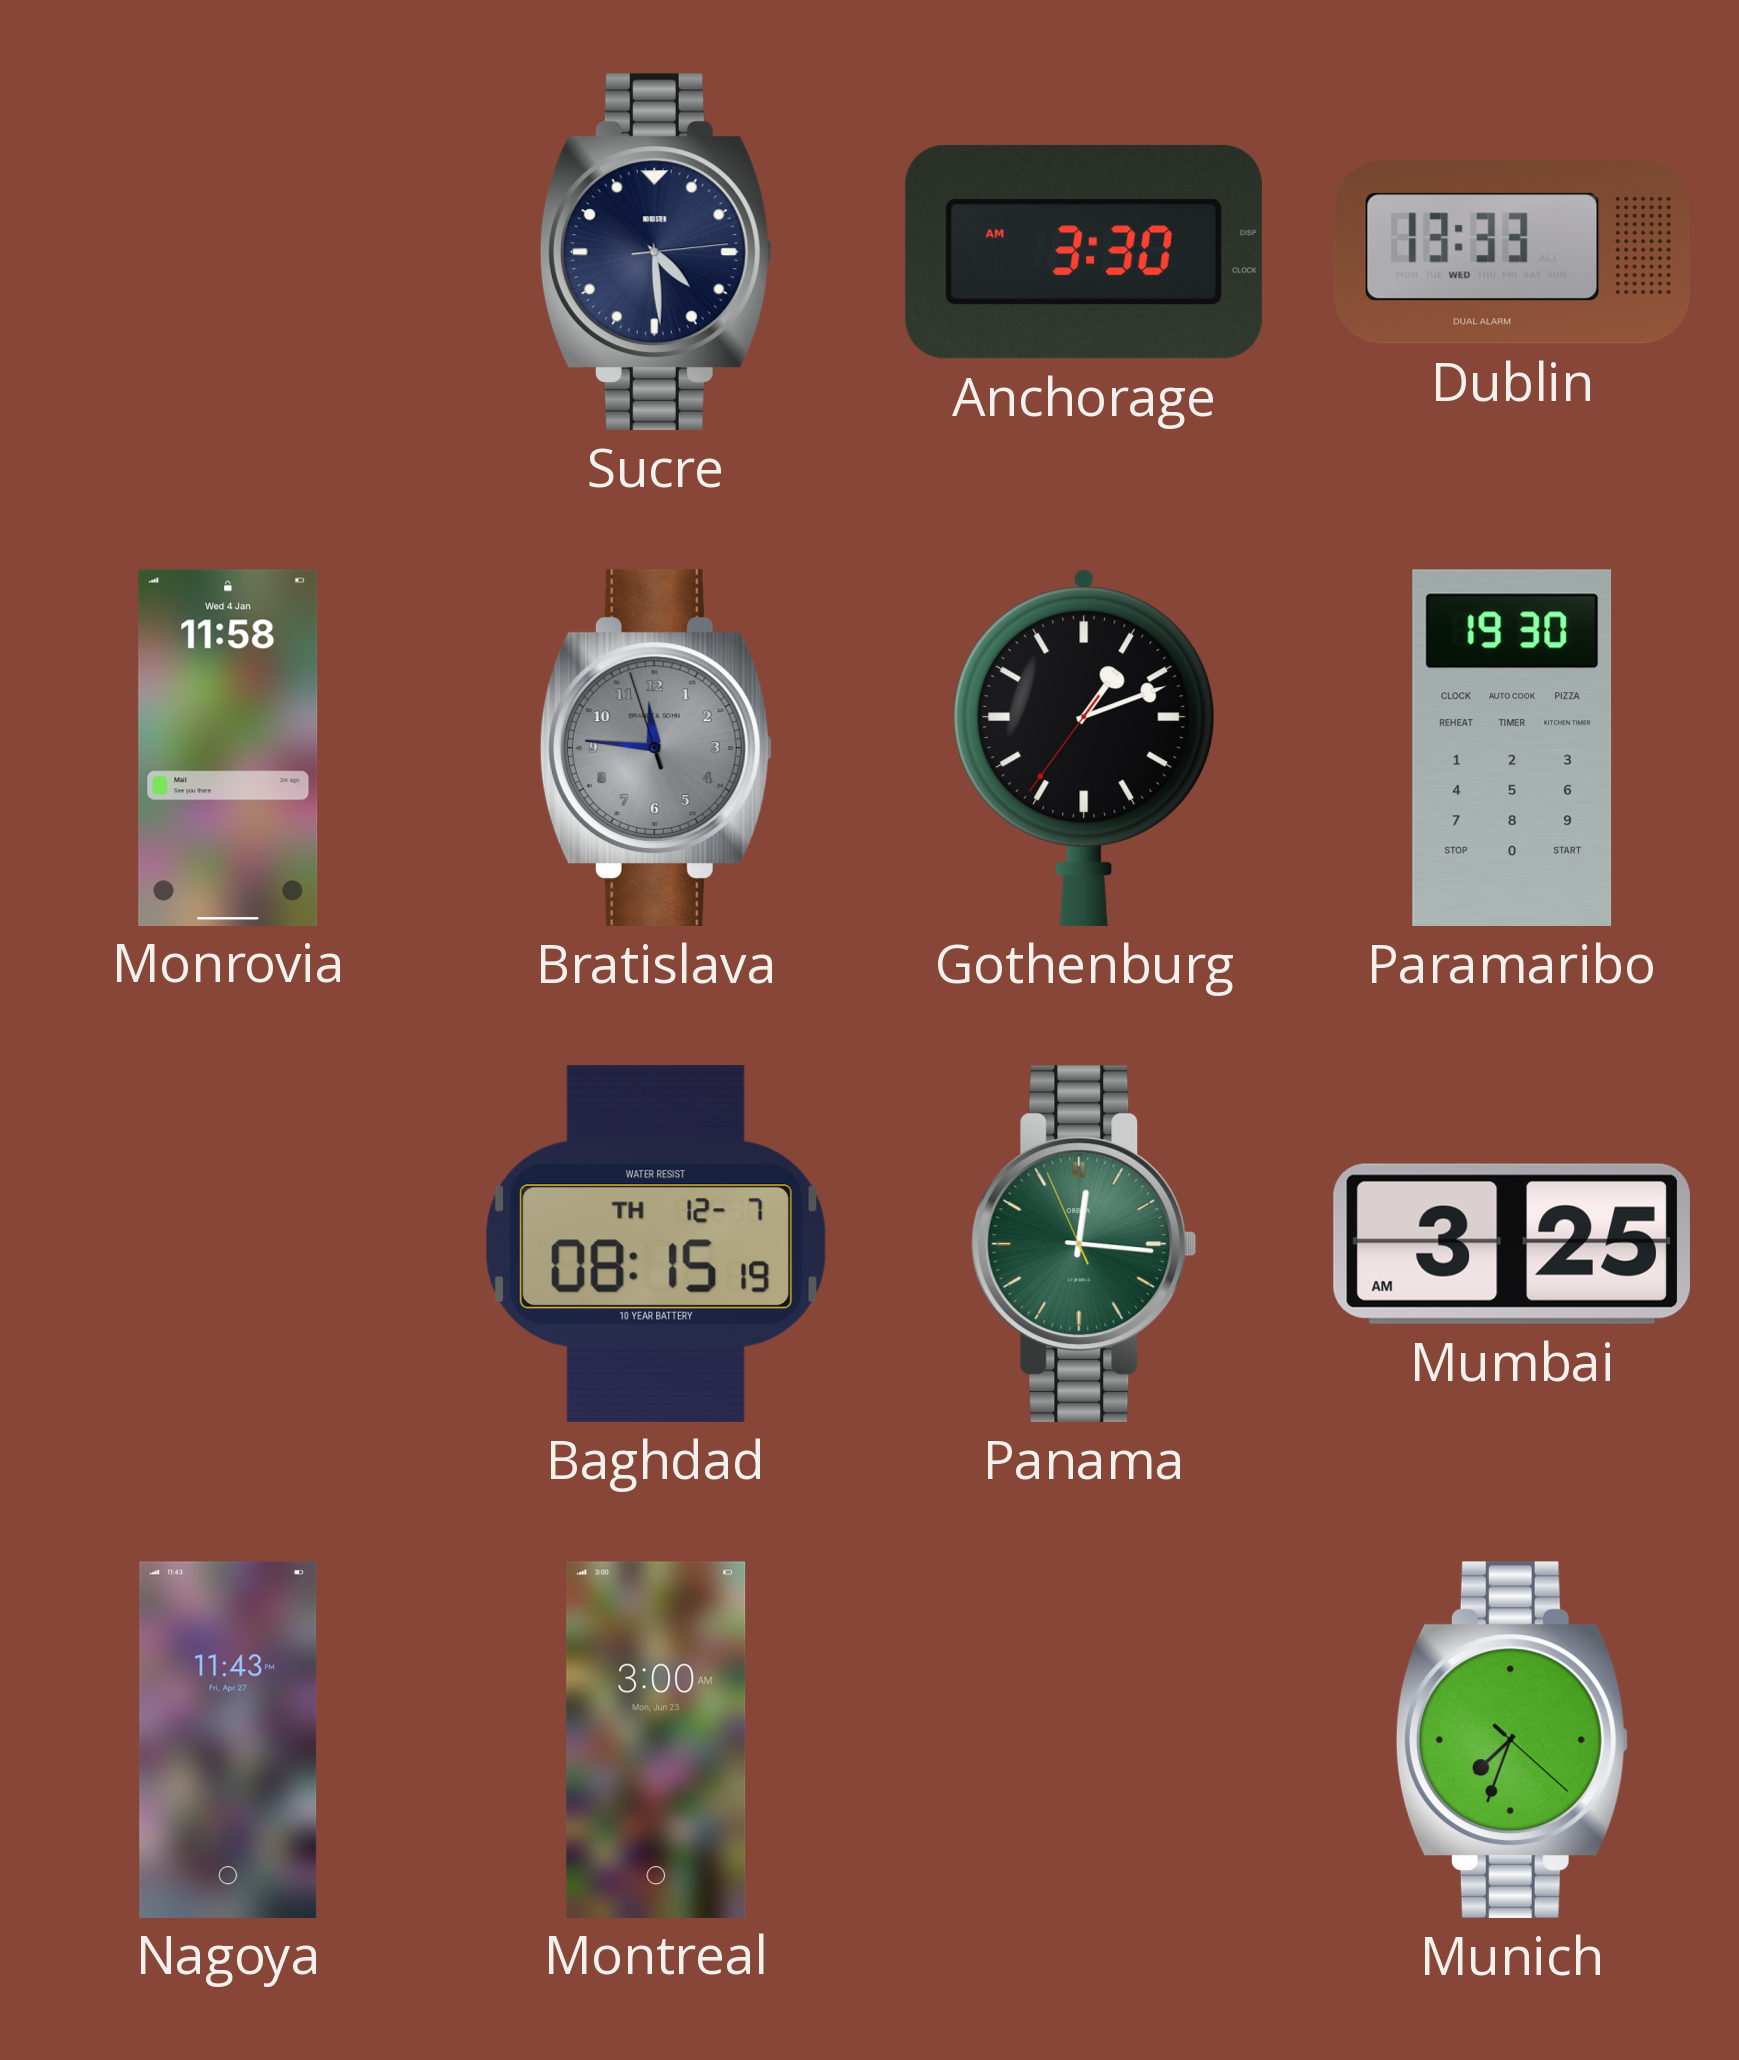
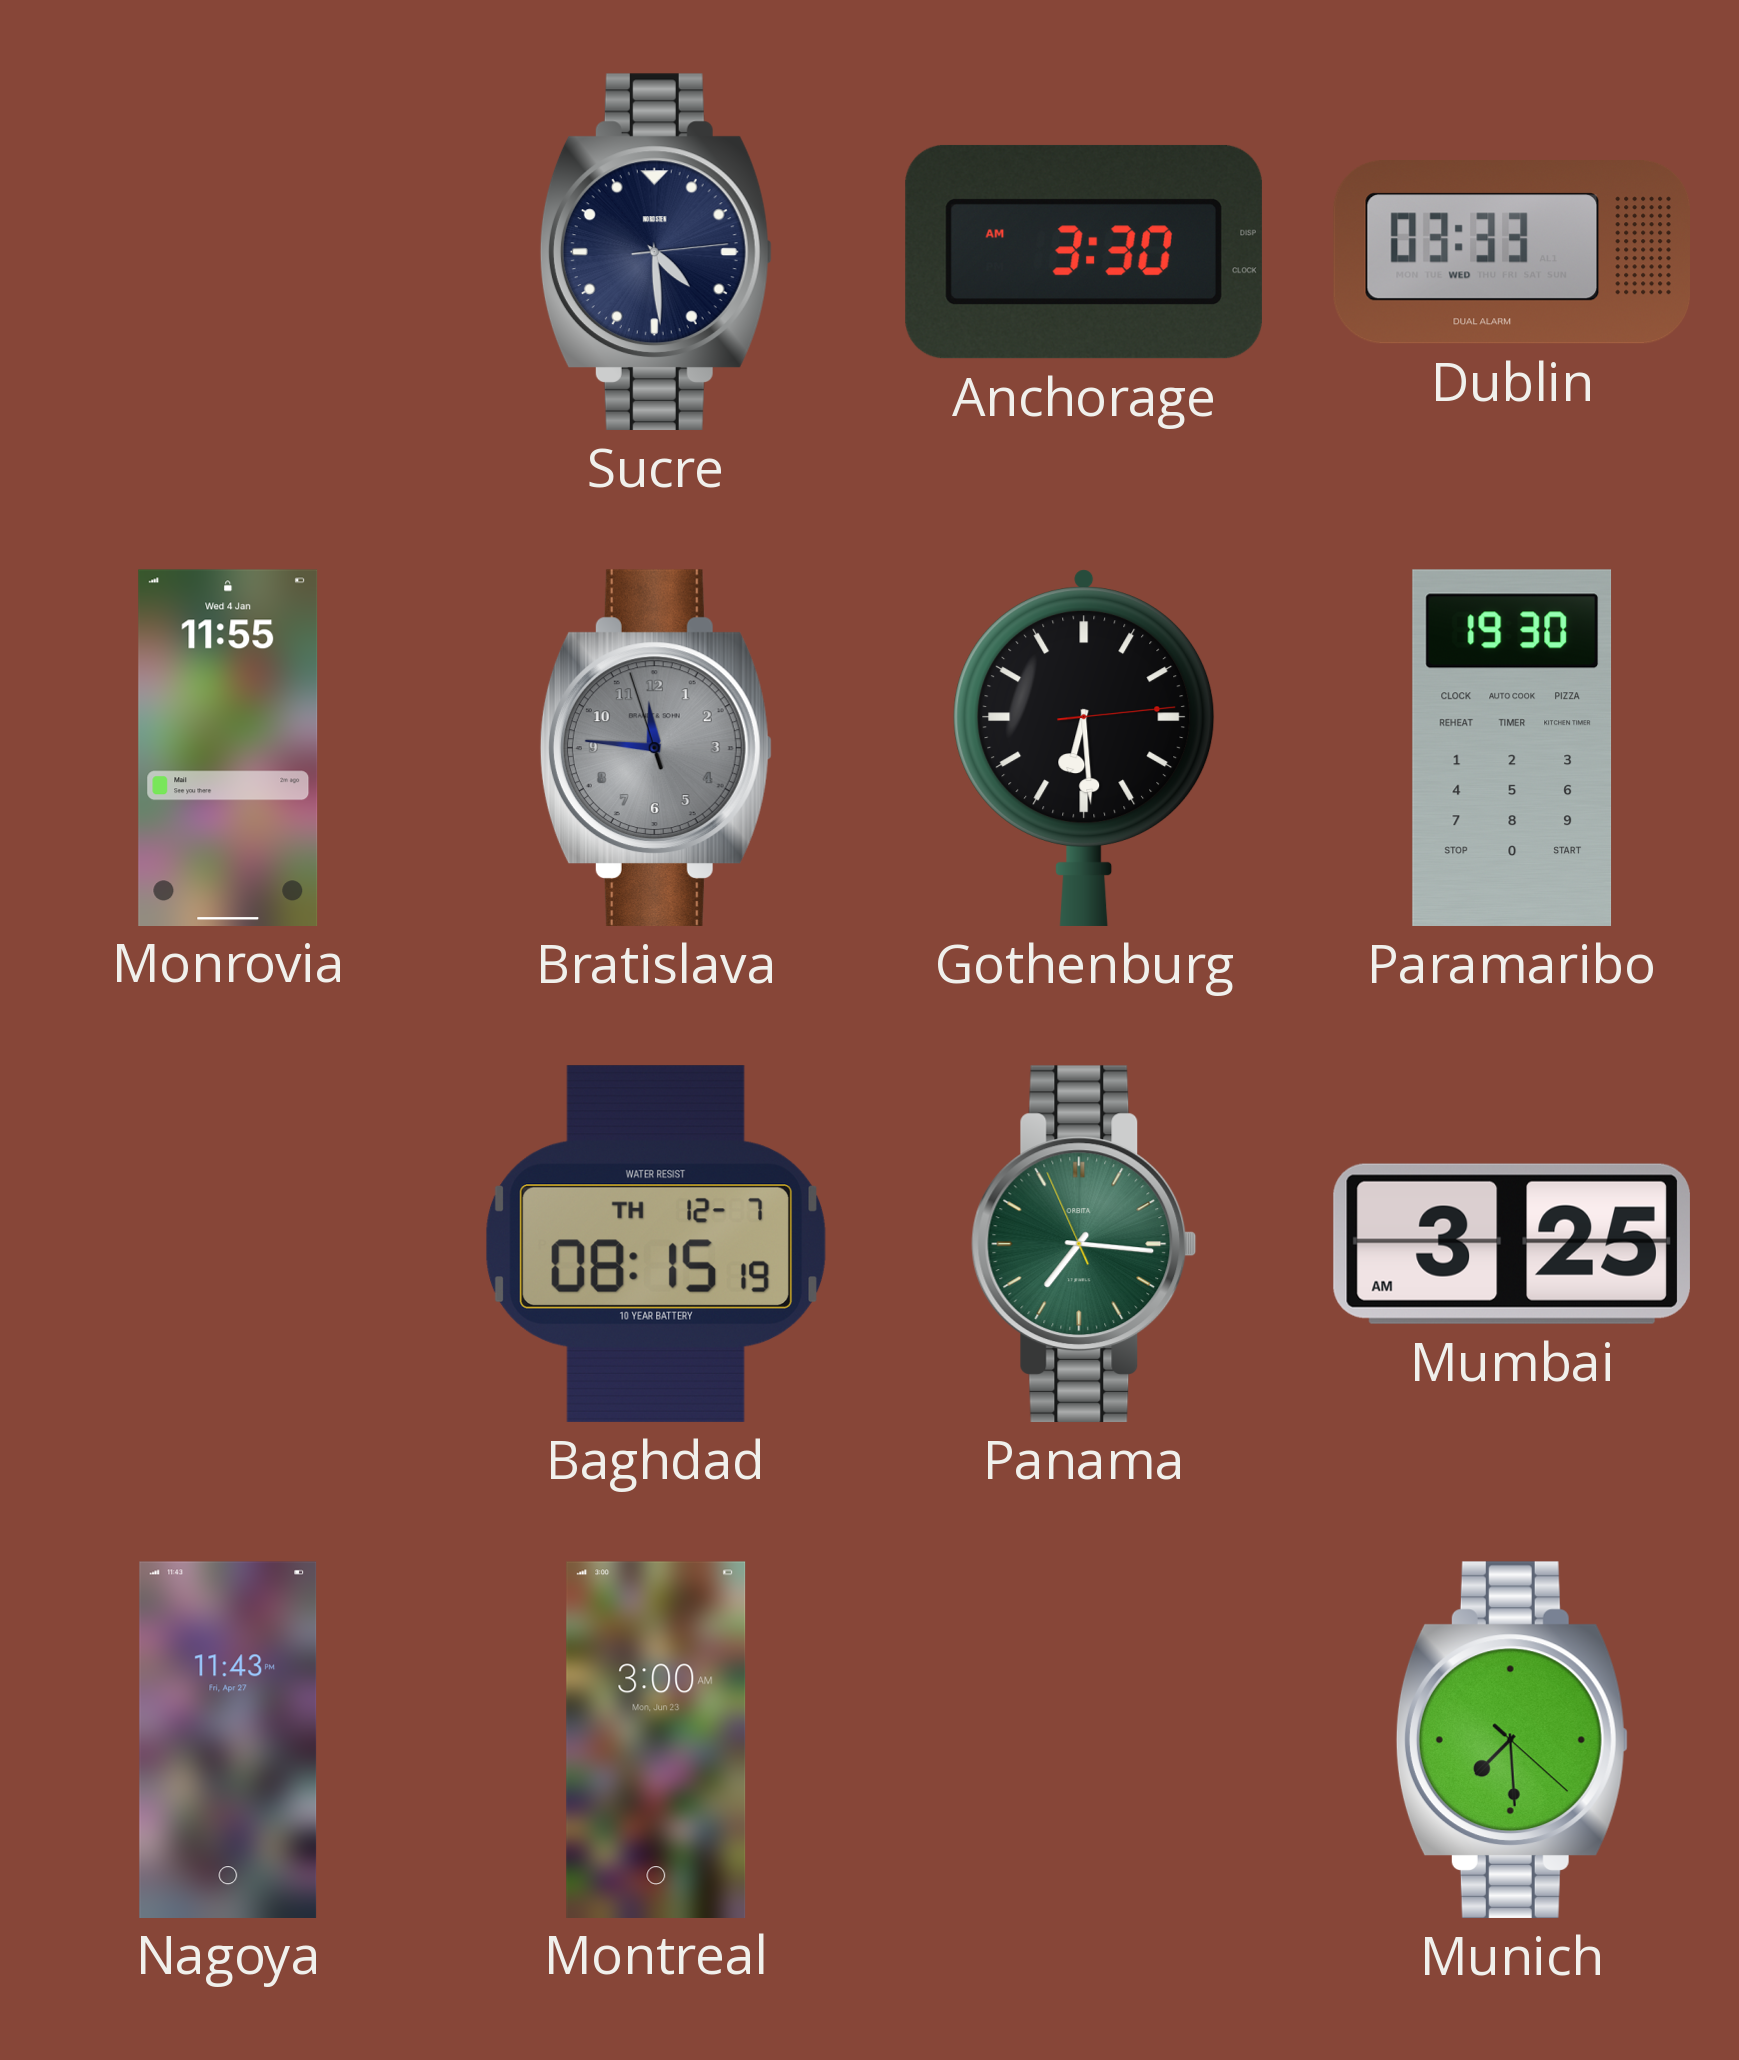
Dublin: 13:33 -> 03:33 (1511, 252)
Monrovia: 11:58 -> 11:55 (228, 747)
Gothenburg: 1:11 -> 6:29 (1084, 748)
Panama: 12:15 -> 7:15 (1084, 1244)
Munich: 7:33 -> 7:29 (1512, 1740)
